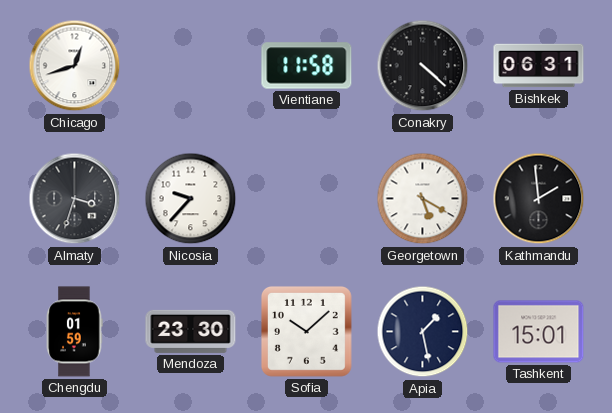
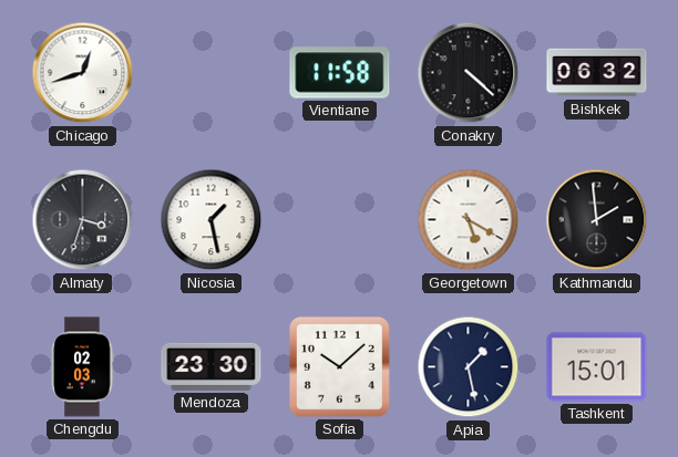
Bishkek: 06:31 -> 06:32 (597, 73)
Nicosia: 9:37 -> 1:28 (212, 220)
Chengdu: 01:59 -> 02:03 (82, 367)
